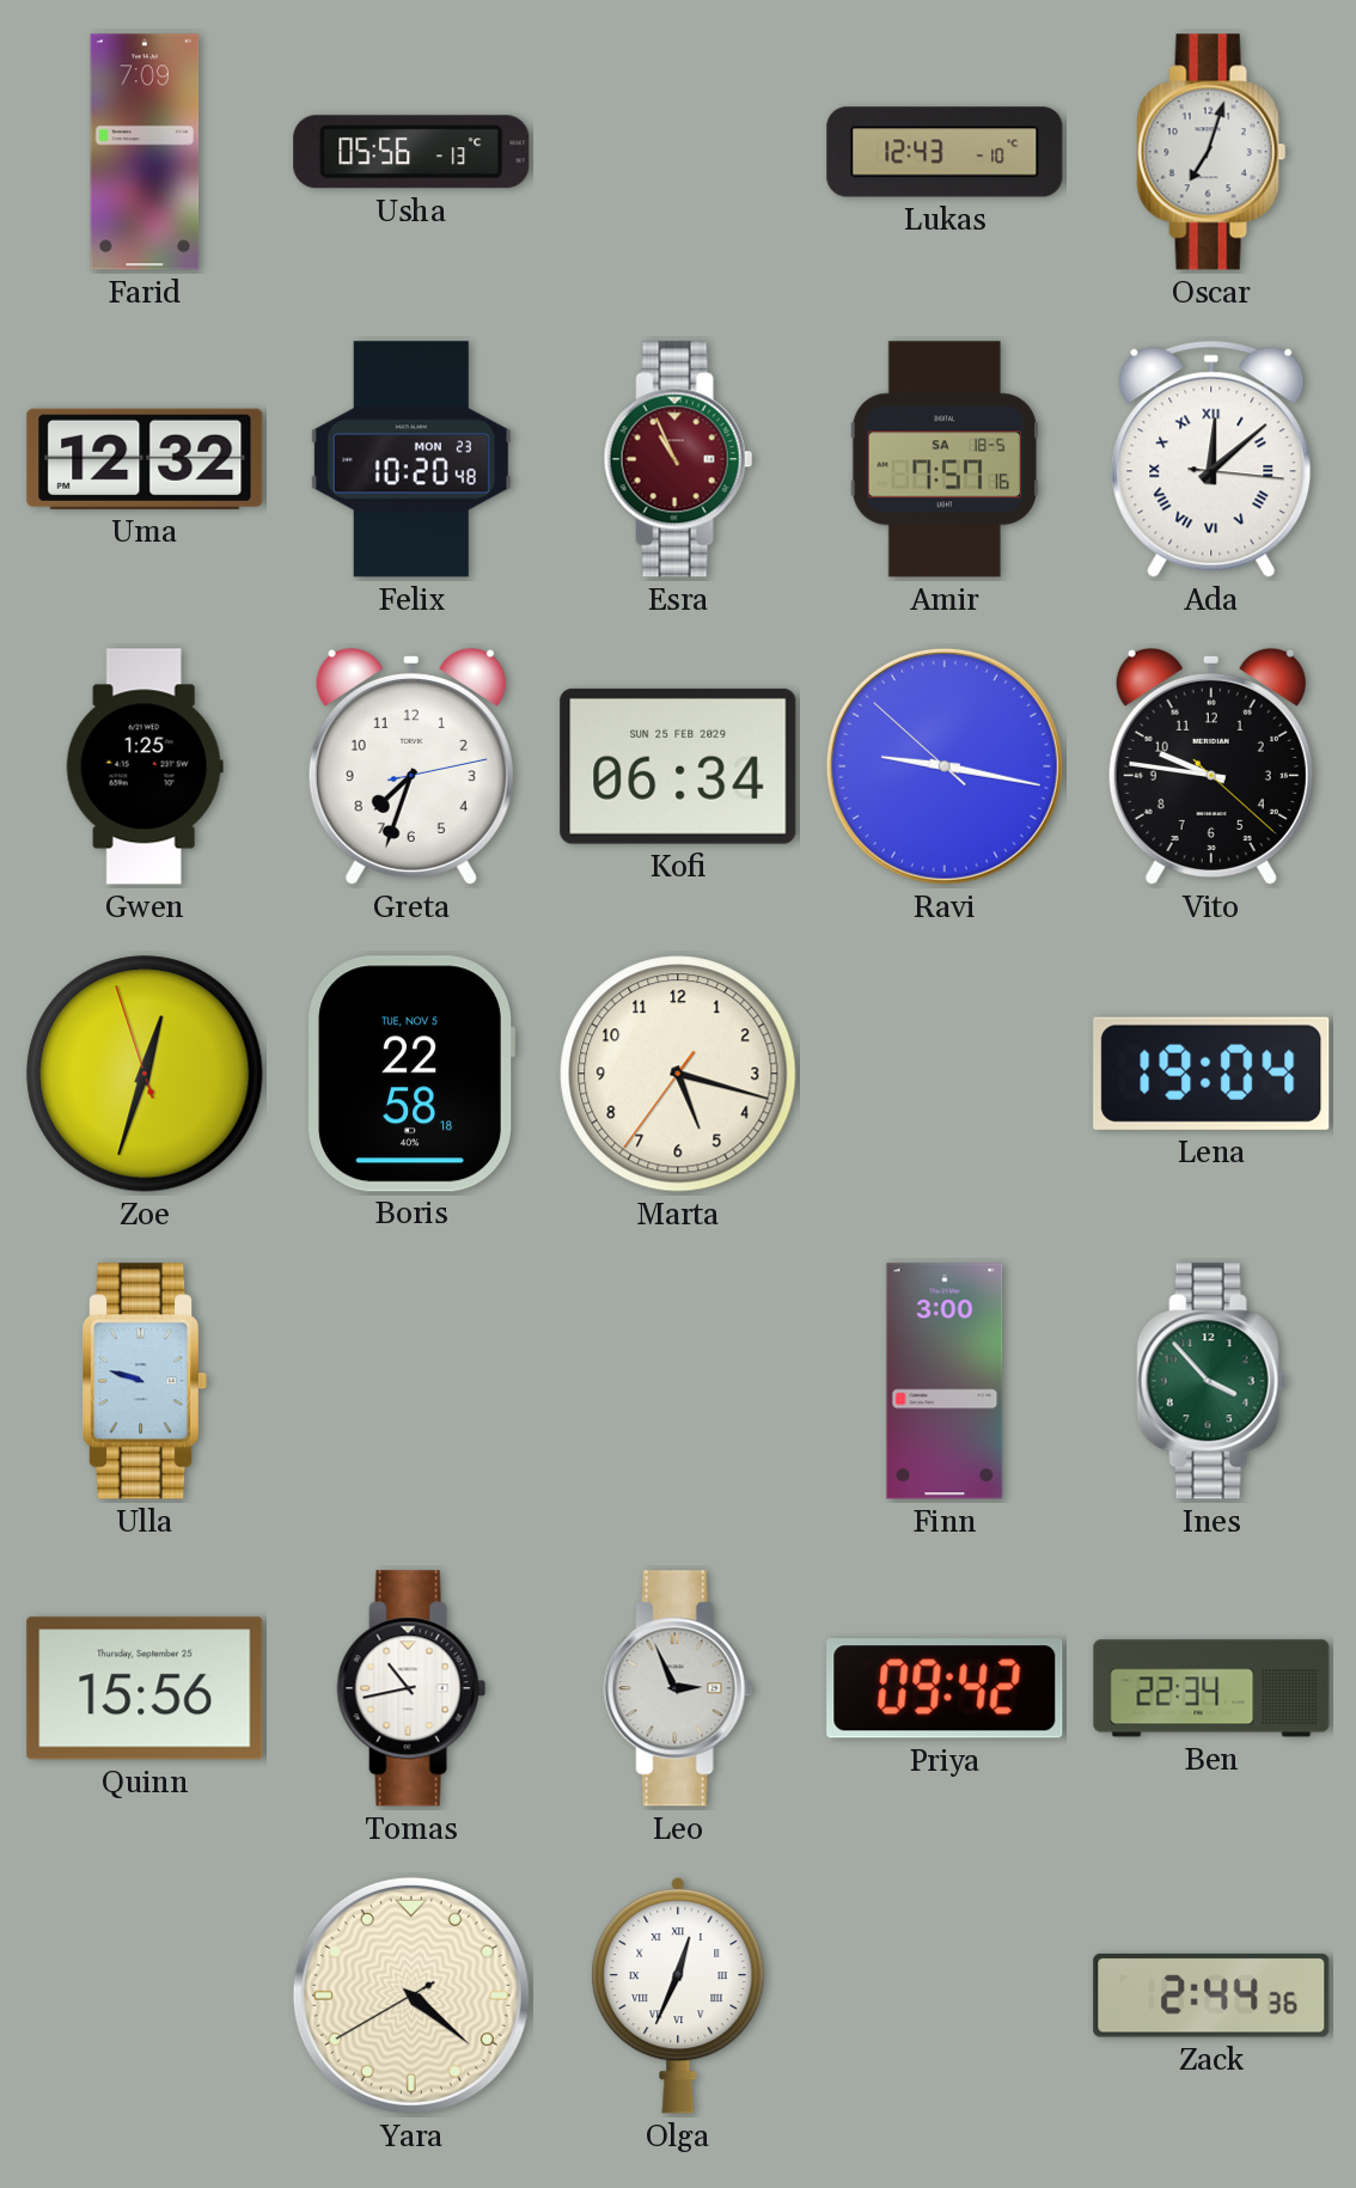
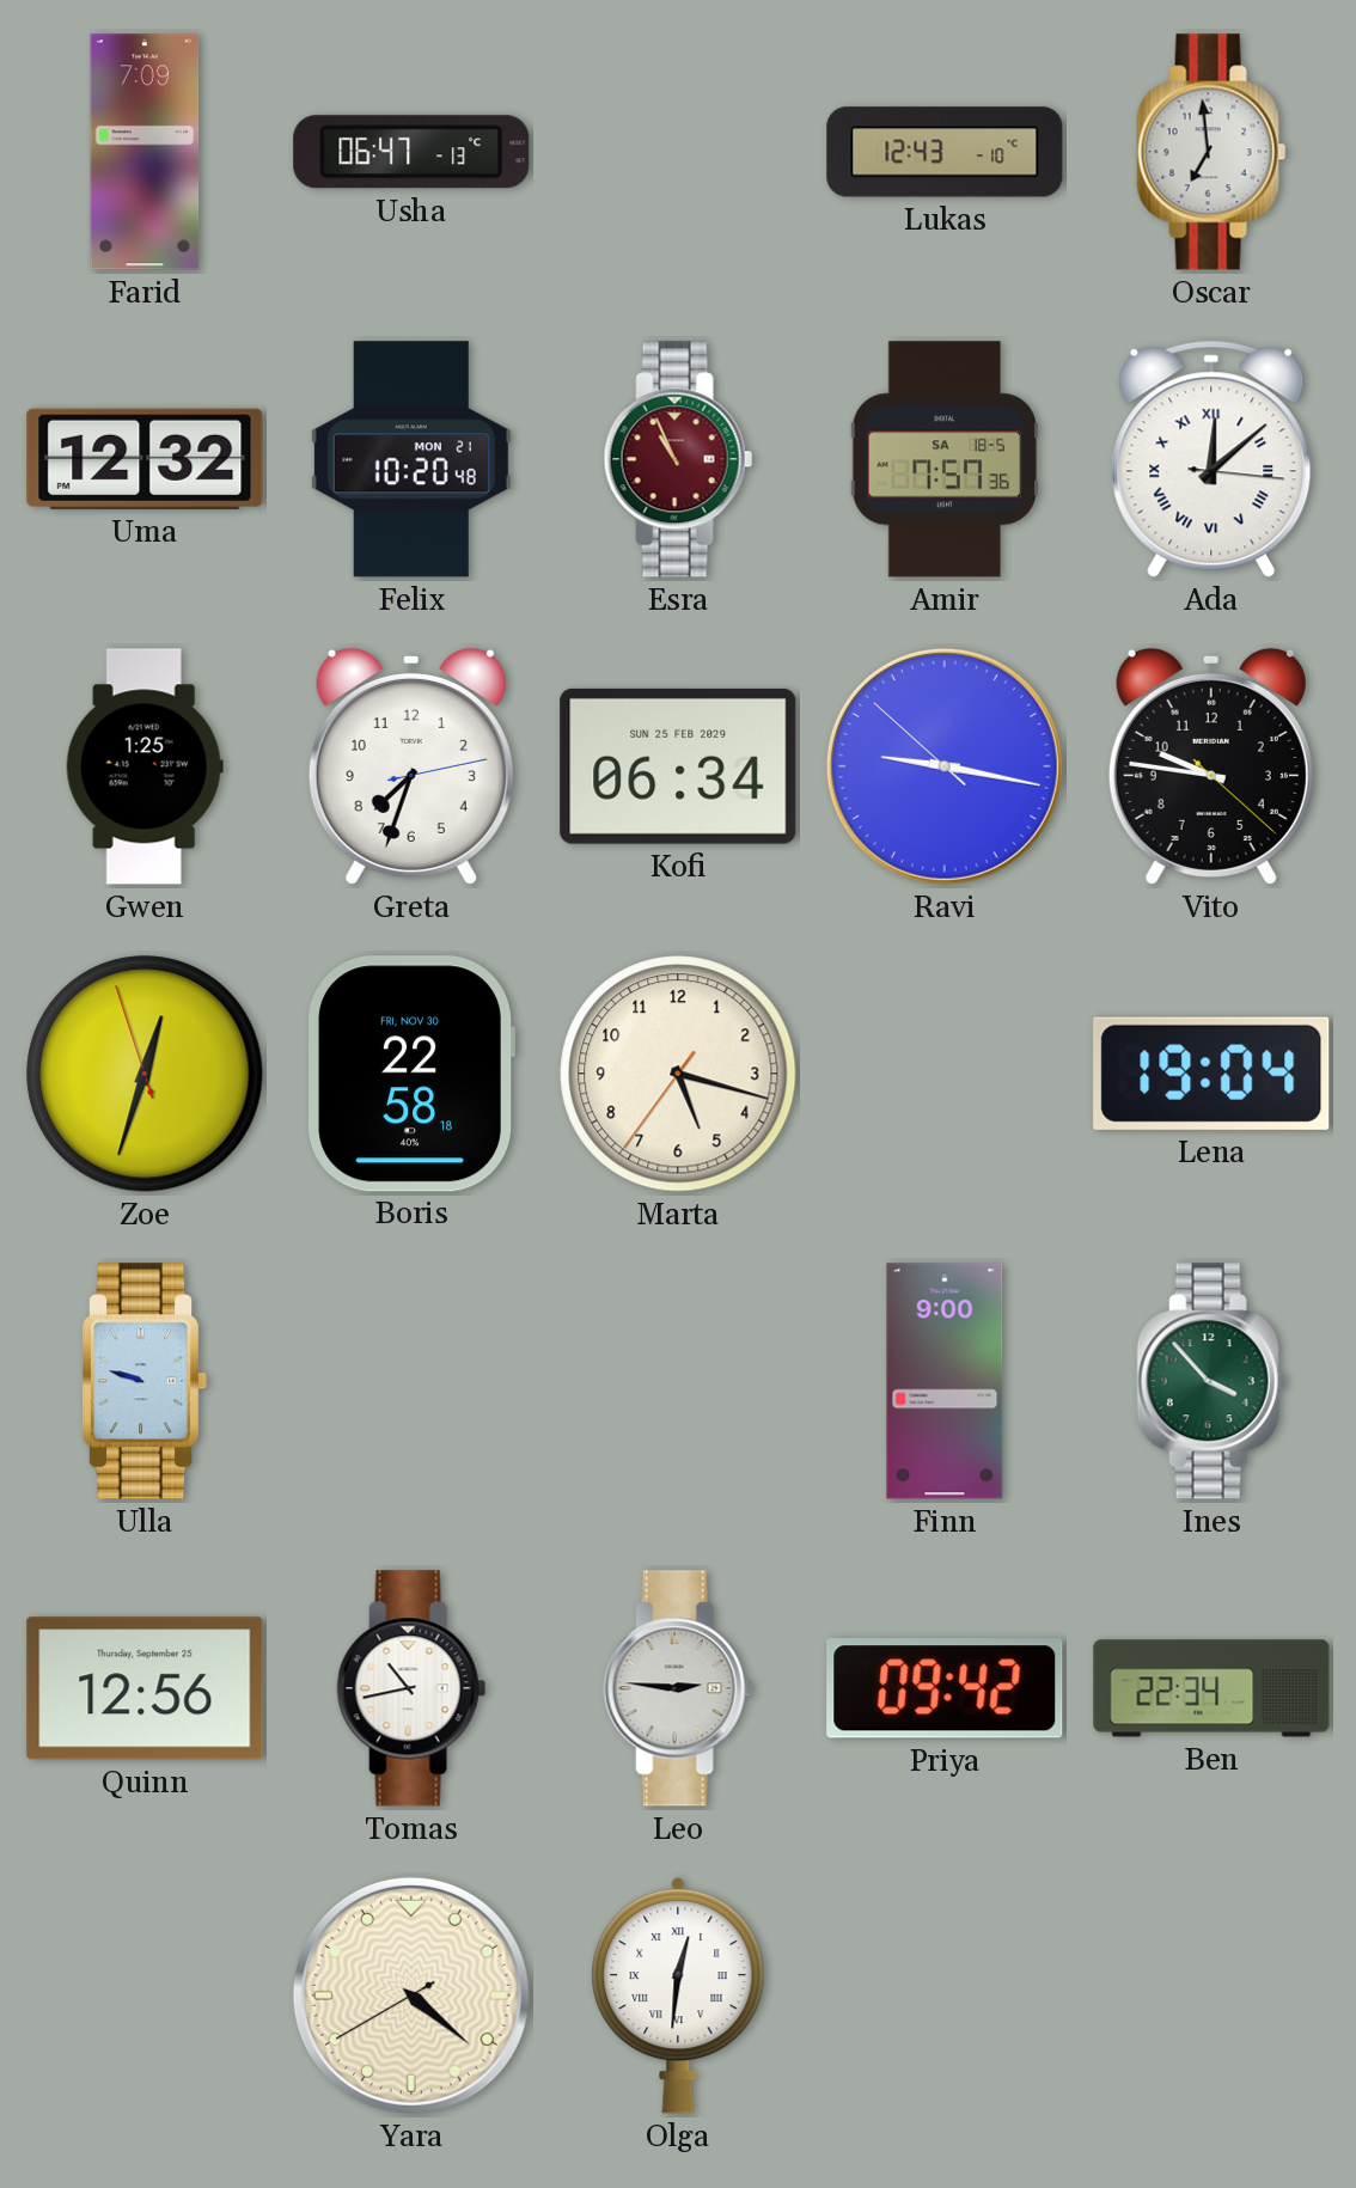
Usha: 05:56 -> 06:47 (411, 152)
Oscar: 7:03 -> 6:59 (1211, 152)
Felix date: MON 23 -> MON 21 (411, 459)
Amir: 7:57:16 -> 7:57:36 (943, 459)
Boris date: TUE, NOV 5 -> FRI, NOV 30 (411, 1074)
Finn: 3:00 -> 9:00 (945, 1381)
Quinn: 15:56 -> 12:56 (145, 1688)
Leo: 2:56 -> 2:46 (678, 1688)
Olga: 12:34 -> 12:31 (678, 1996)
Zack: 2:44 -> none (1211, 1996)
